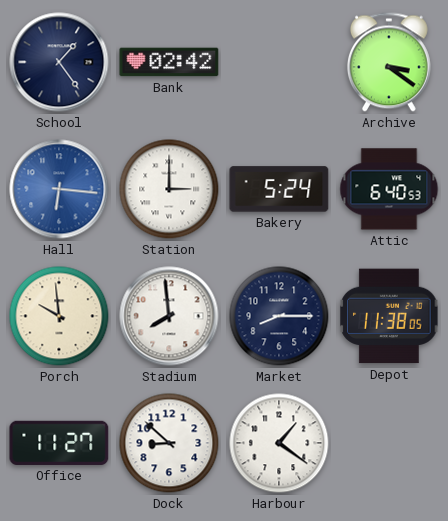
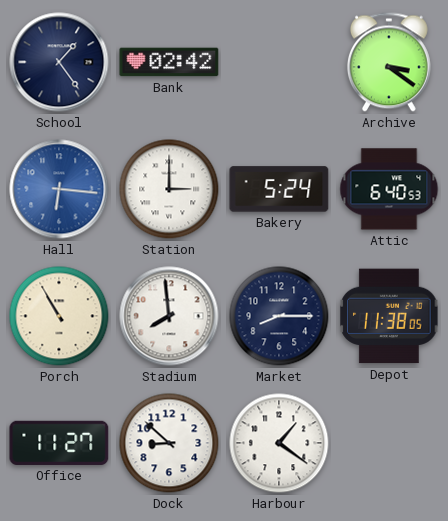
Porch: 9:59 -> 10:55 (59, 316)
